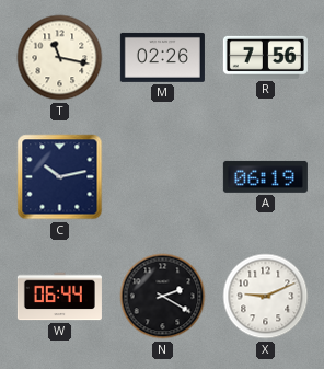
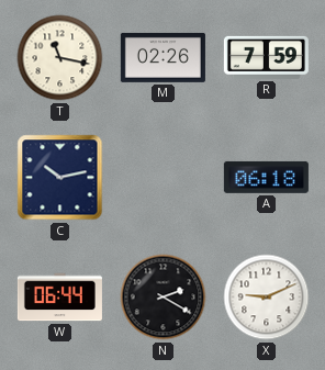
R: 7:56 -> 7:59 (266, 57)
A: 06:19 -> 06:18 (266, 177)
